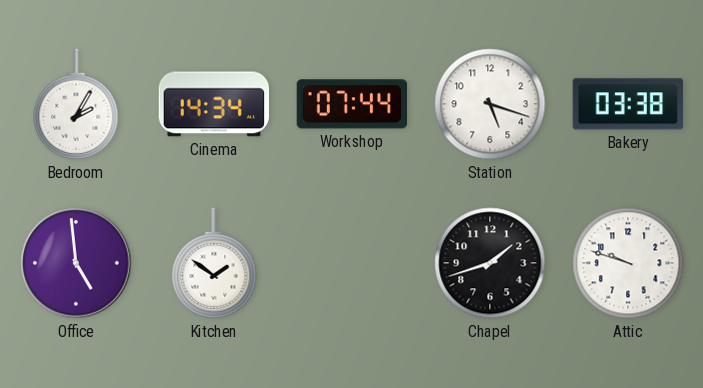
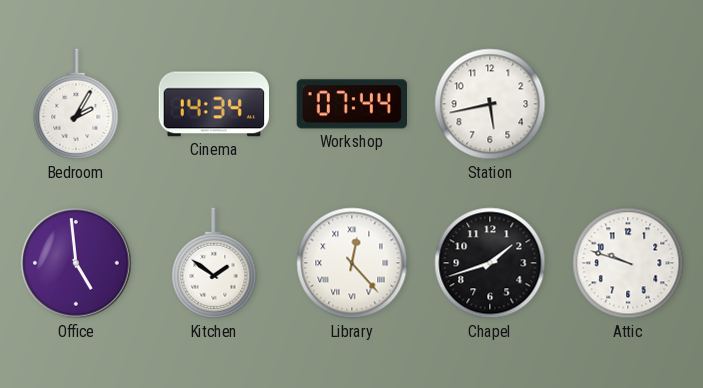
Station: 5:18 -> 5:43 (490, 104)
Bakery: 03:38 -> none (627, 104)
Library: none -> 12:23 (352, 263)
